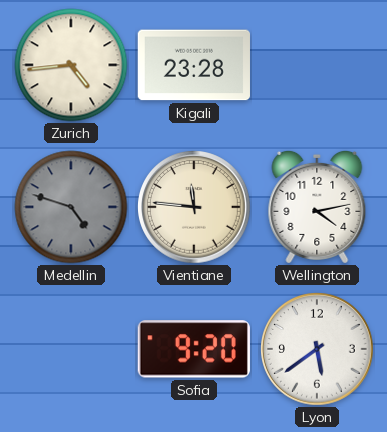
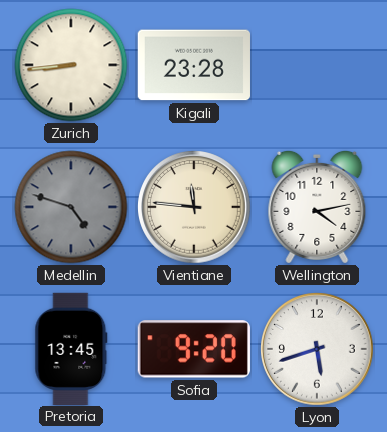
Zurich: 4:44 -> 8:44 (71, 65)
Pretoria: none -> 13:45 (71, 348)
Lyon: 5:39 -> 5:42 (318, 350)
